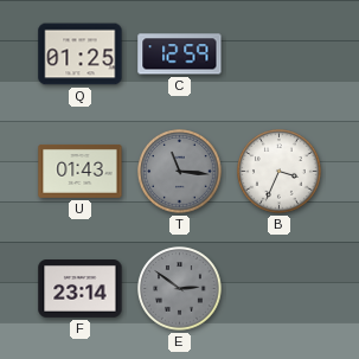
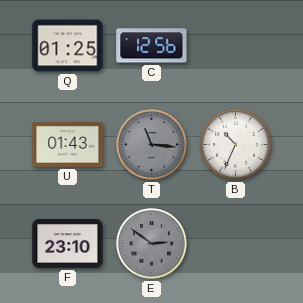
C: 12:59 -> 12:56 (152, 46)
B: 3:34 -> 10:34 (236, 145)
F: 23:14 -> 23:10 (68, 244)
